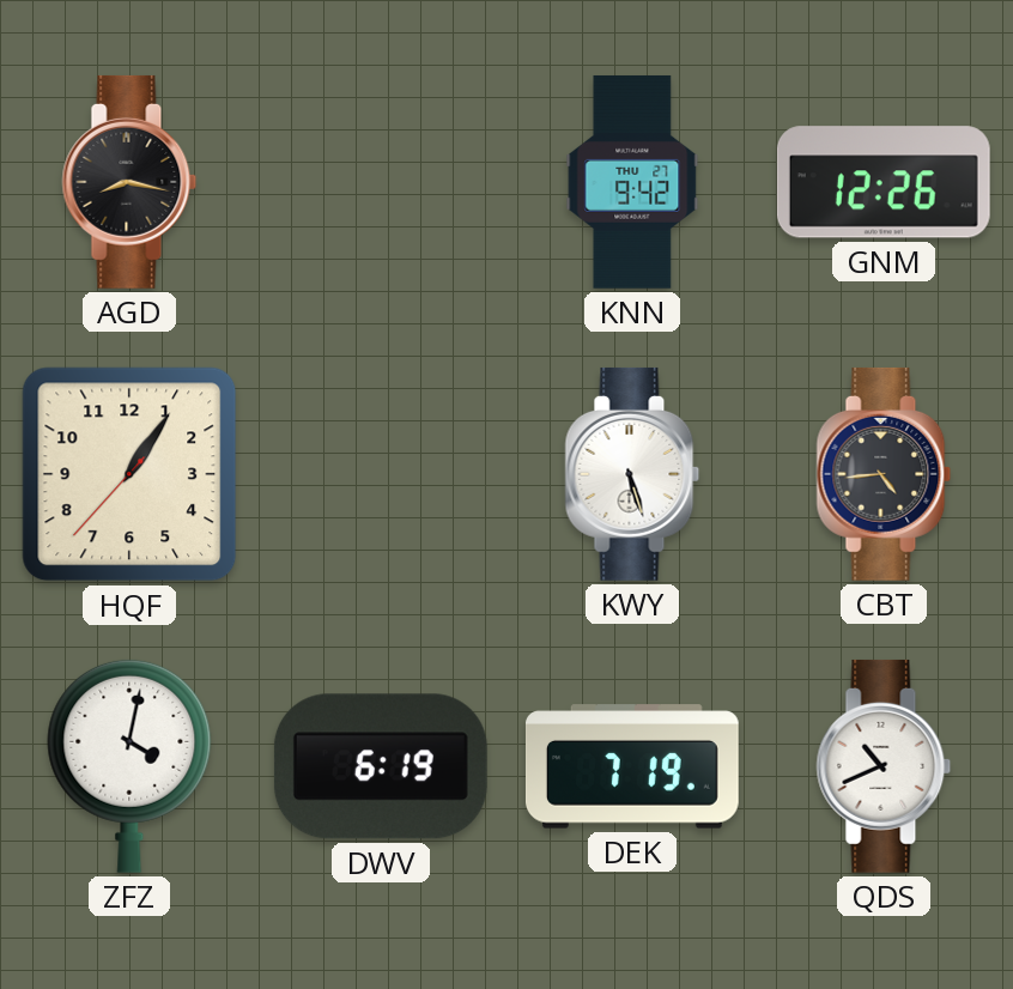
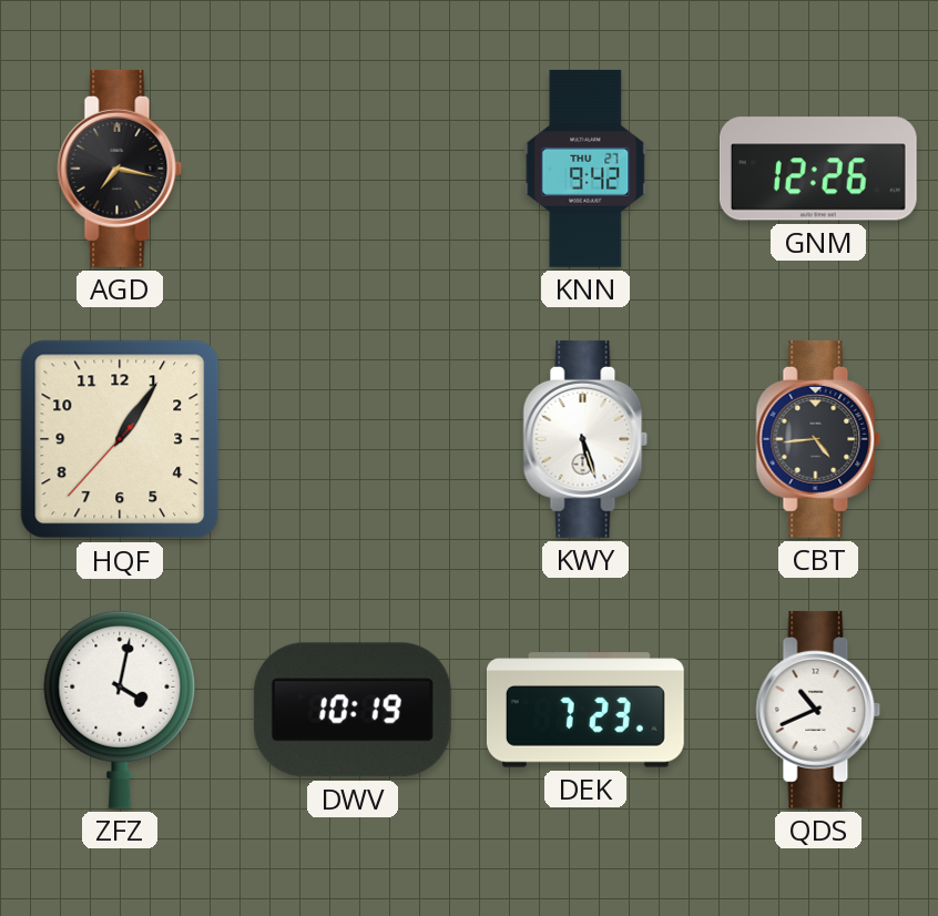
AGD: 8:17 -> 7:17 (120, 169)
DWV: 6:19 -> 10:19 (353, 710)
DEK: 7:19 -> 7:23 (585, 710)
